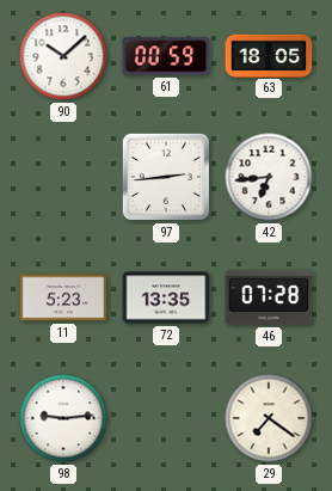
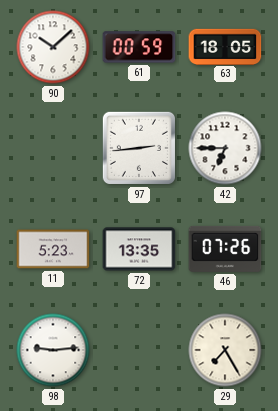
42: 6:44 -> 6:45 (225, 148)
46: 07:28 -> 07:26 (225, 249)
29: 7:21 -> 7:25 (225, 350)
